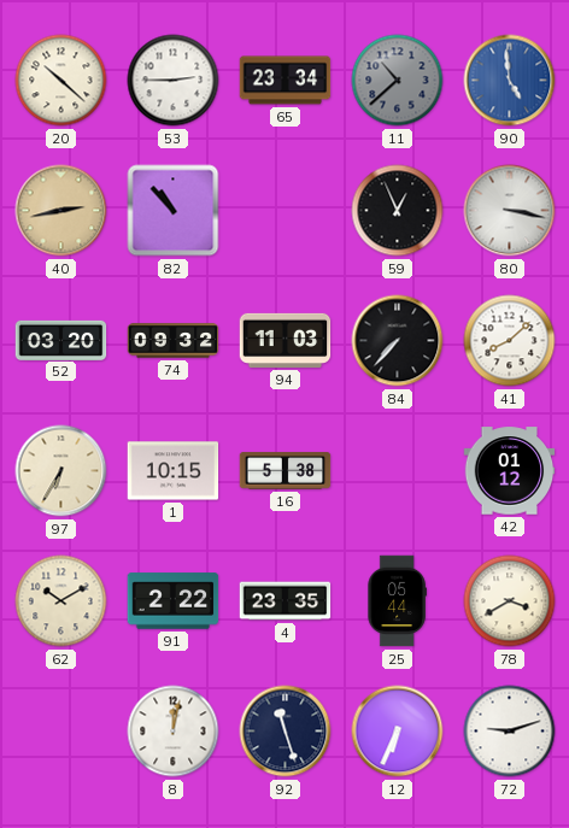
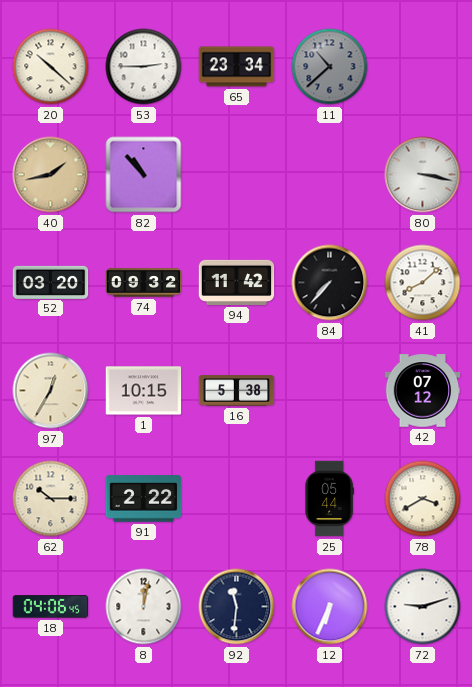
90: 4:59 -> none (510, 81)
40: 2:43 -> 1:43 (51, 175)
59: 12:56 -> none (398, 211)
94: 11:03 -> 11:42 (237, 282)
97: 6:35 -> 12:35 (51, 391)
42: 01:12 -> 07:12 (423, 391)
62: 10:10 -> 10:15 (51, 499)
4: 23:35 -> none (286, 601)
18: none -> 04:06 (51, 607)
92: 11:27 -> 11:31 (237, 607)
